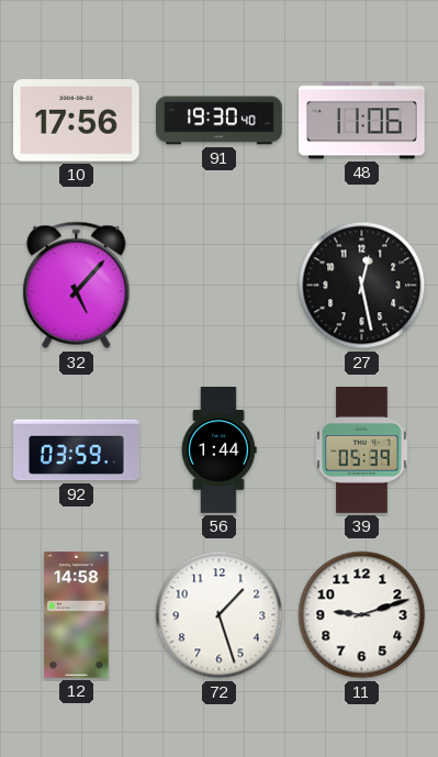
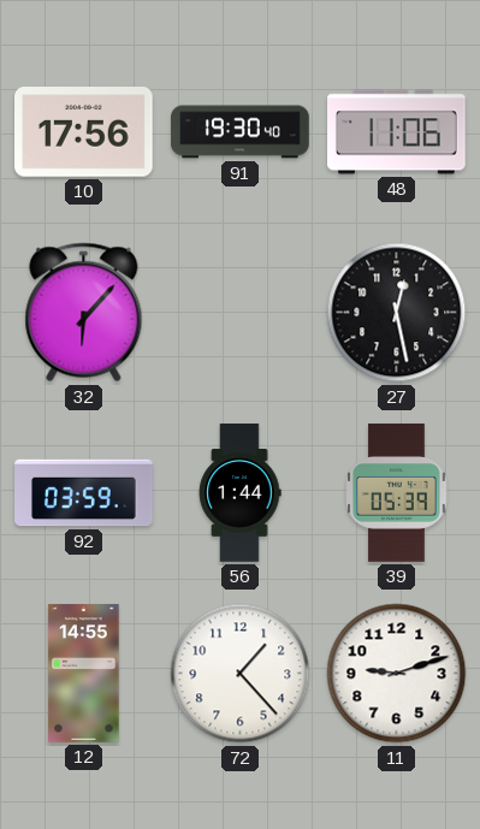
32: 5:07 -> 6:07 (84, 313)
12: 14:58 -> 14:55 (84, 674)
72: 1:27 -> 1:23 (241, 674)
